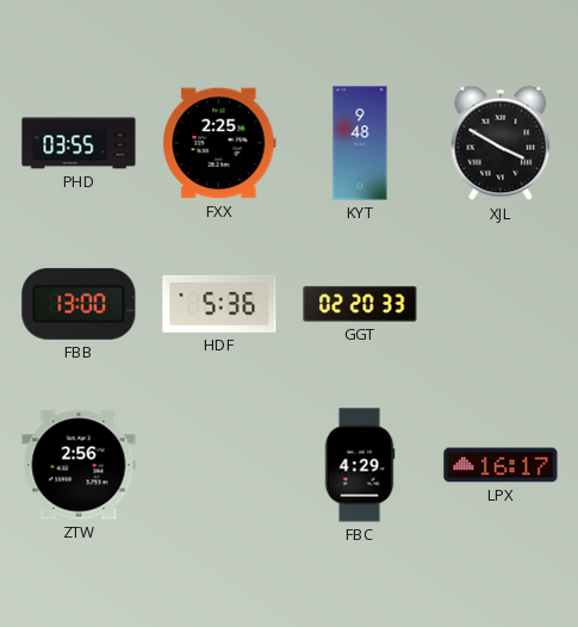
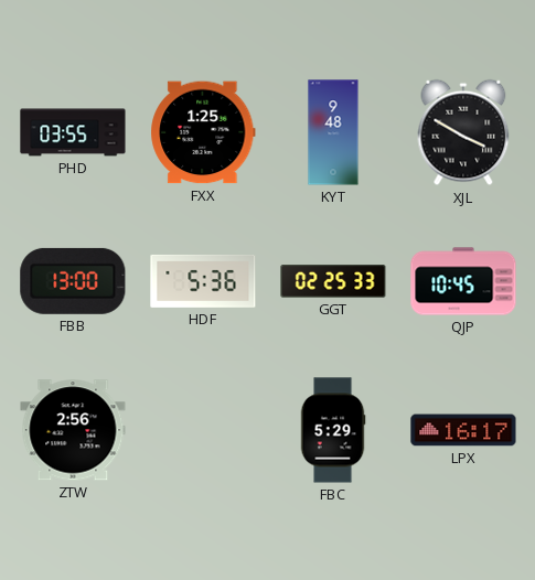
FXX: 2:25 -> 1:25 (203, 132)
GGT: 02:20 -> 02:25 (333, 281)
QJP: none -> 10:45 (463, 281)
FBC: 4:29 -> 5:29 (333, 430)
